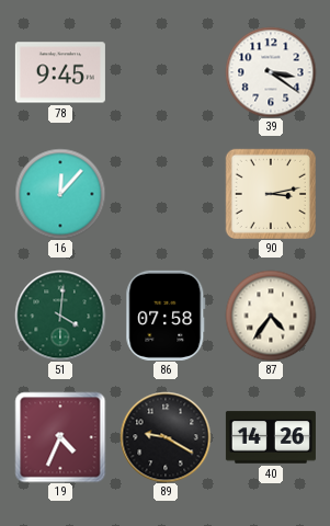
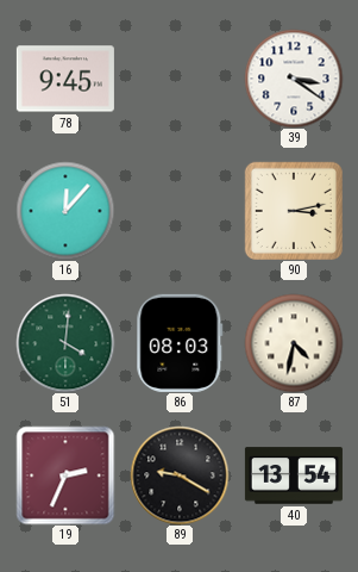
86: 07:58 -> 08:03 (180, 343)
87: 4:36 -> 4:32 (294, 343)
19: 4:34 -> 2:34 (65, 475)
40: 14:26 -> 13:54 (294, 475)
